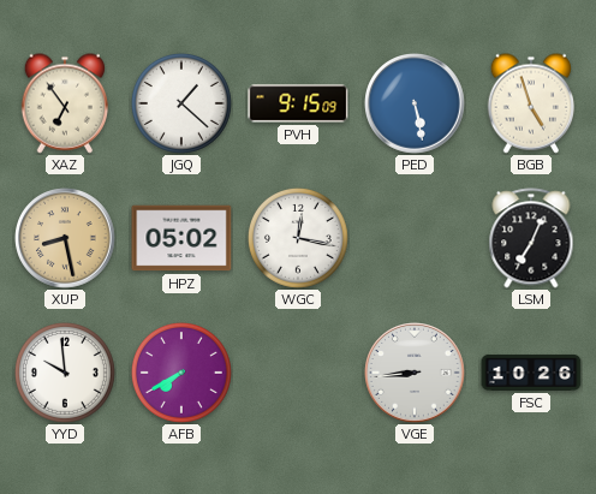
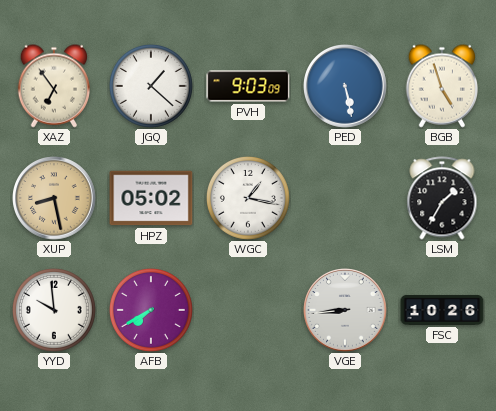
PVH: 9:15 -> 9:03 (248, 86)
WGC: 12:17 -> 1:17 (248, 198)
LSM: 7:04 -> 1:35 (442, 198)
